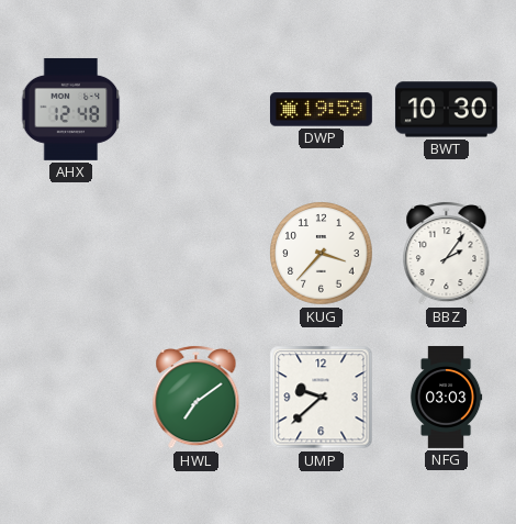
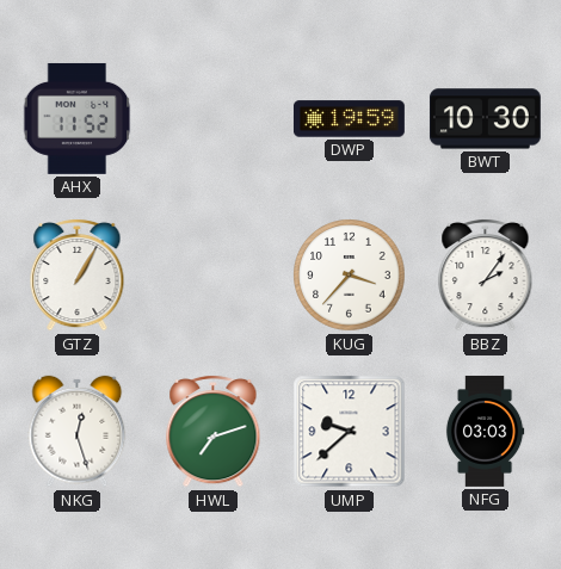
AHX: 12:48 -> 11:52 (78, 118)
GTZ: none -> 1:05 (78, 274)
NKG: none -> 12:27 (78, 432)
HWL: 7:09 -> 7:12 (214, 431)
